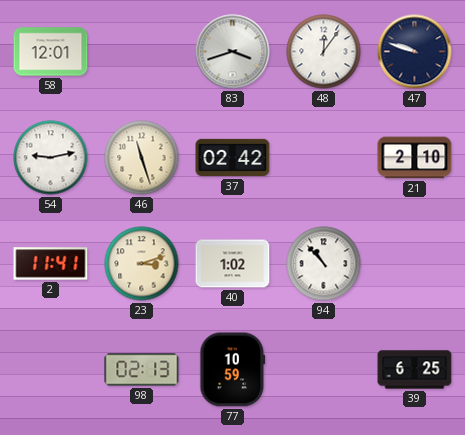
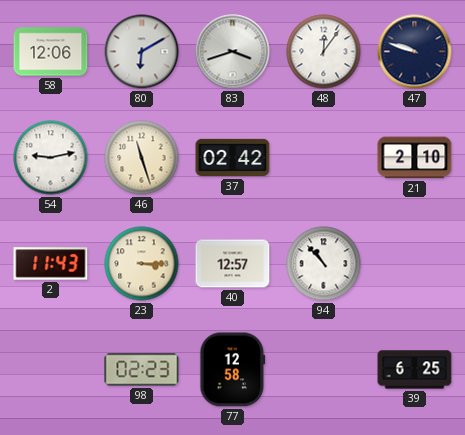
58: 12:01 -> 12:06 (51, 52)
80: none -> 6:10 (142, 52)
2: 11:41 -> 11:43 (51, 264)
23: 3:12 -> 3:15 (142, 264)
40: 1:02 -> 12:57 (233, 264)
98: 02:13 -> 02:23 (142, 370)
77: 10:59 -> 12:58 (233, 370)
